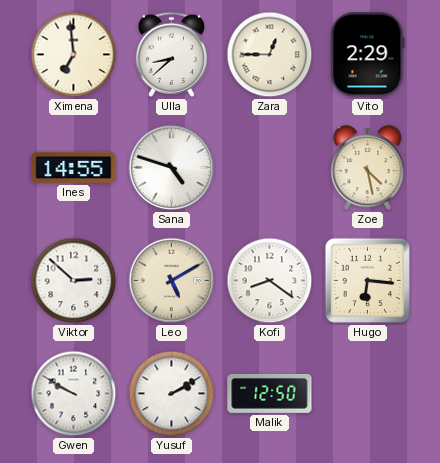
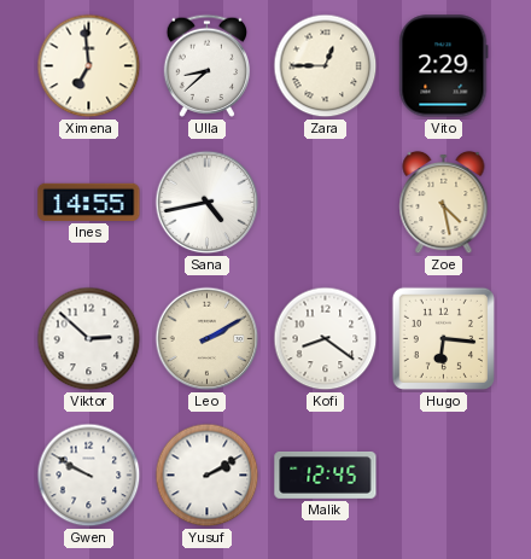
Sana: 4:48 -> 4:43 (208, 203)
Leo: 5:10 -> 2:10 (208, 339)
Malik: 12:50 -> 12:45 (326, 474)
